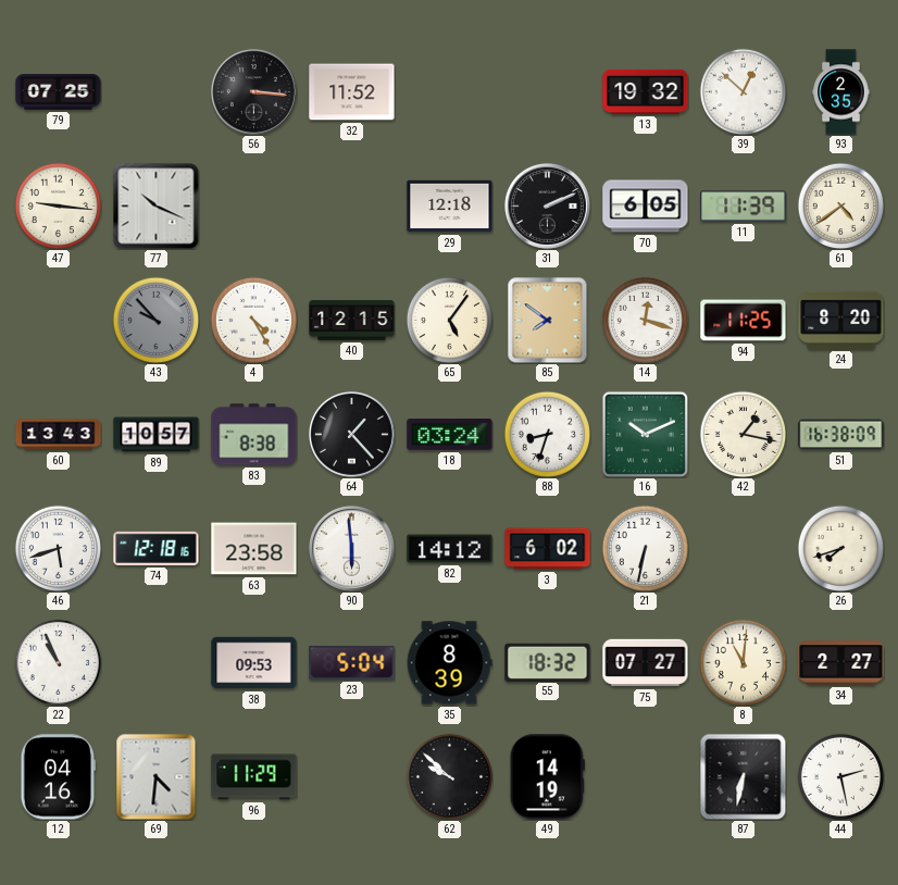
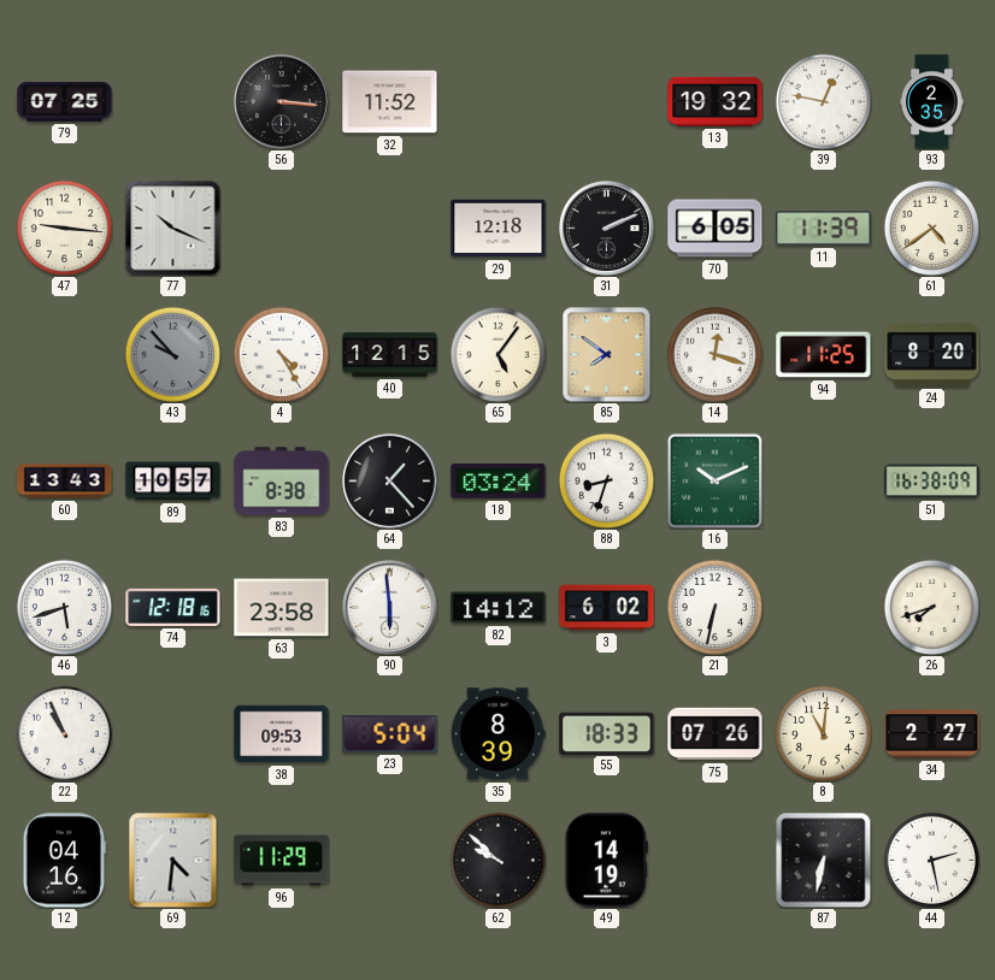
39: 12:52 -> 12:47 (823, 101)
42: 1:17 -> none (743, 434)
55: 18:32 -> 18:33 (607, 733)
75: 07:27 -> 07:26 (716, 734)
